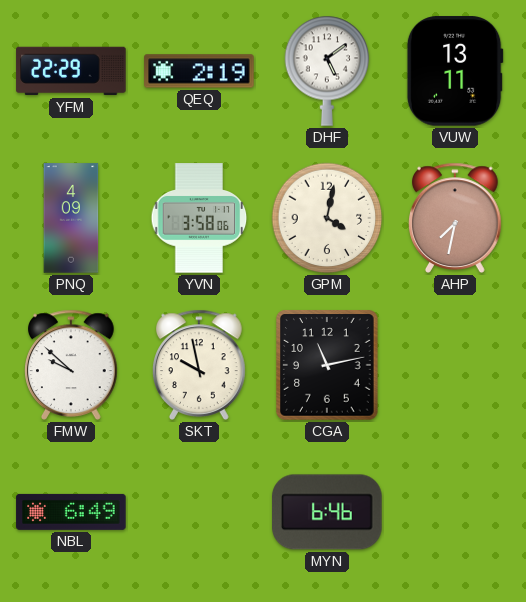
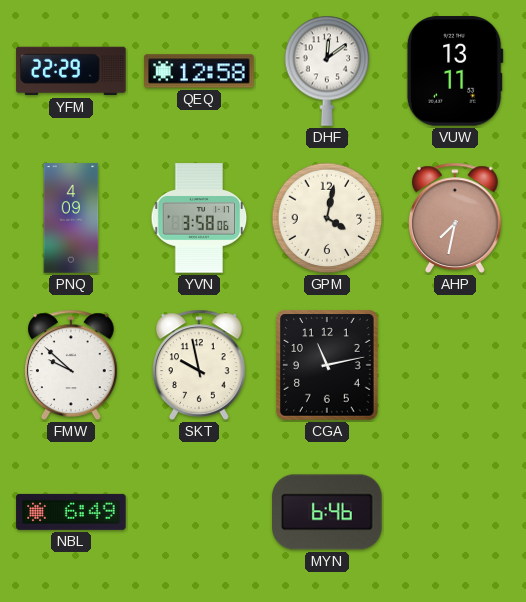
QEQ: 2:19 -> 12:58 (199, 71)
DHF: 5:09 -> 12:09 (327, 71)
